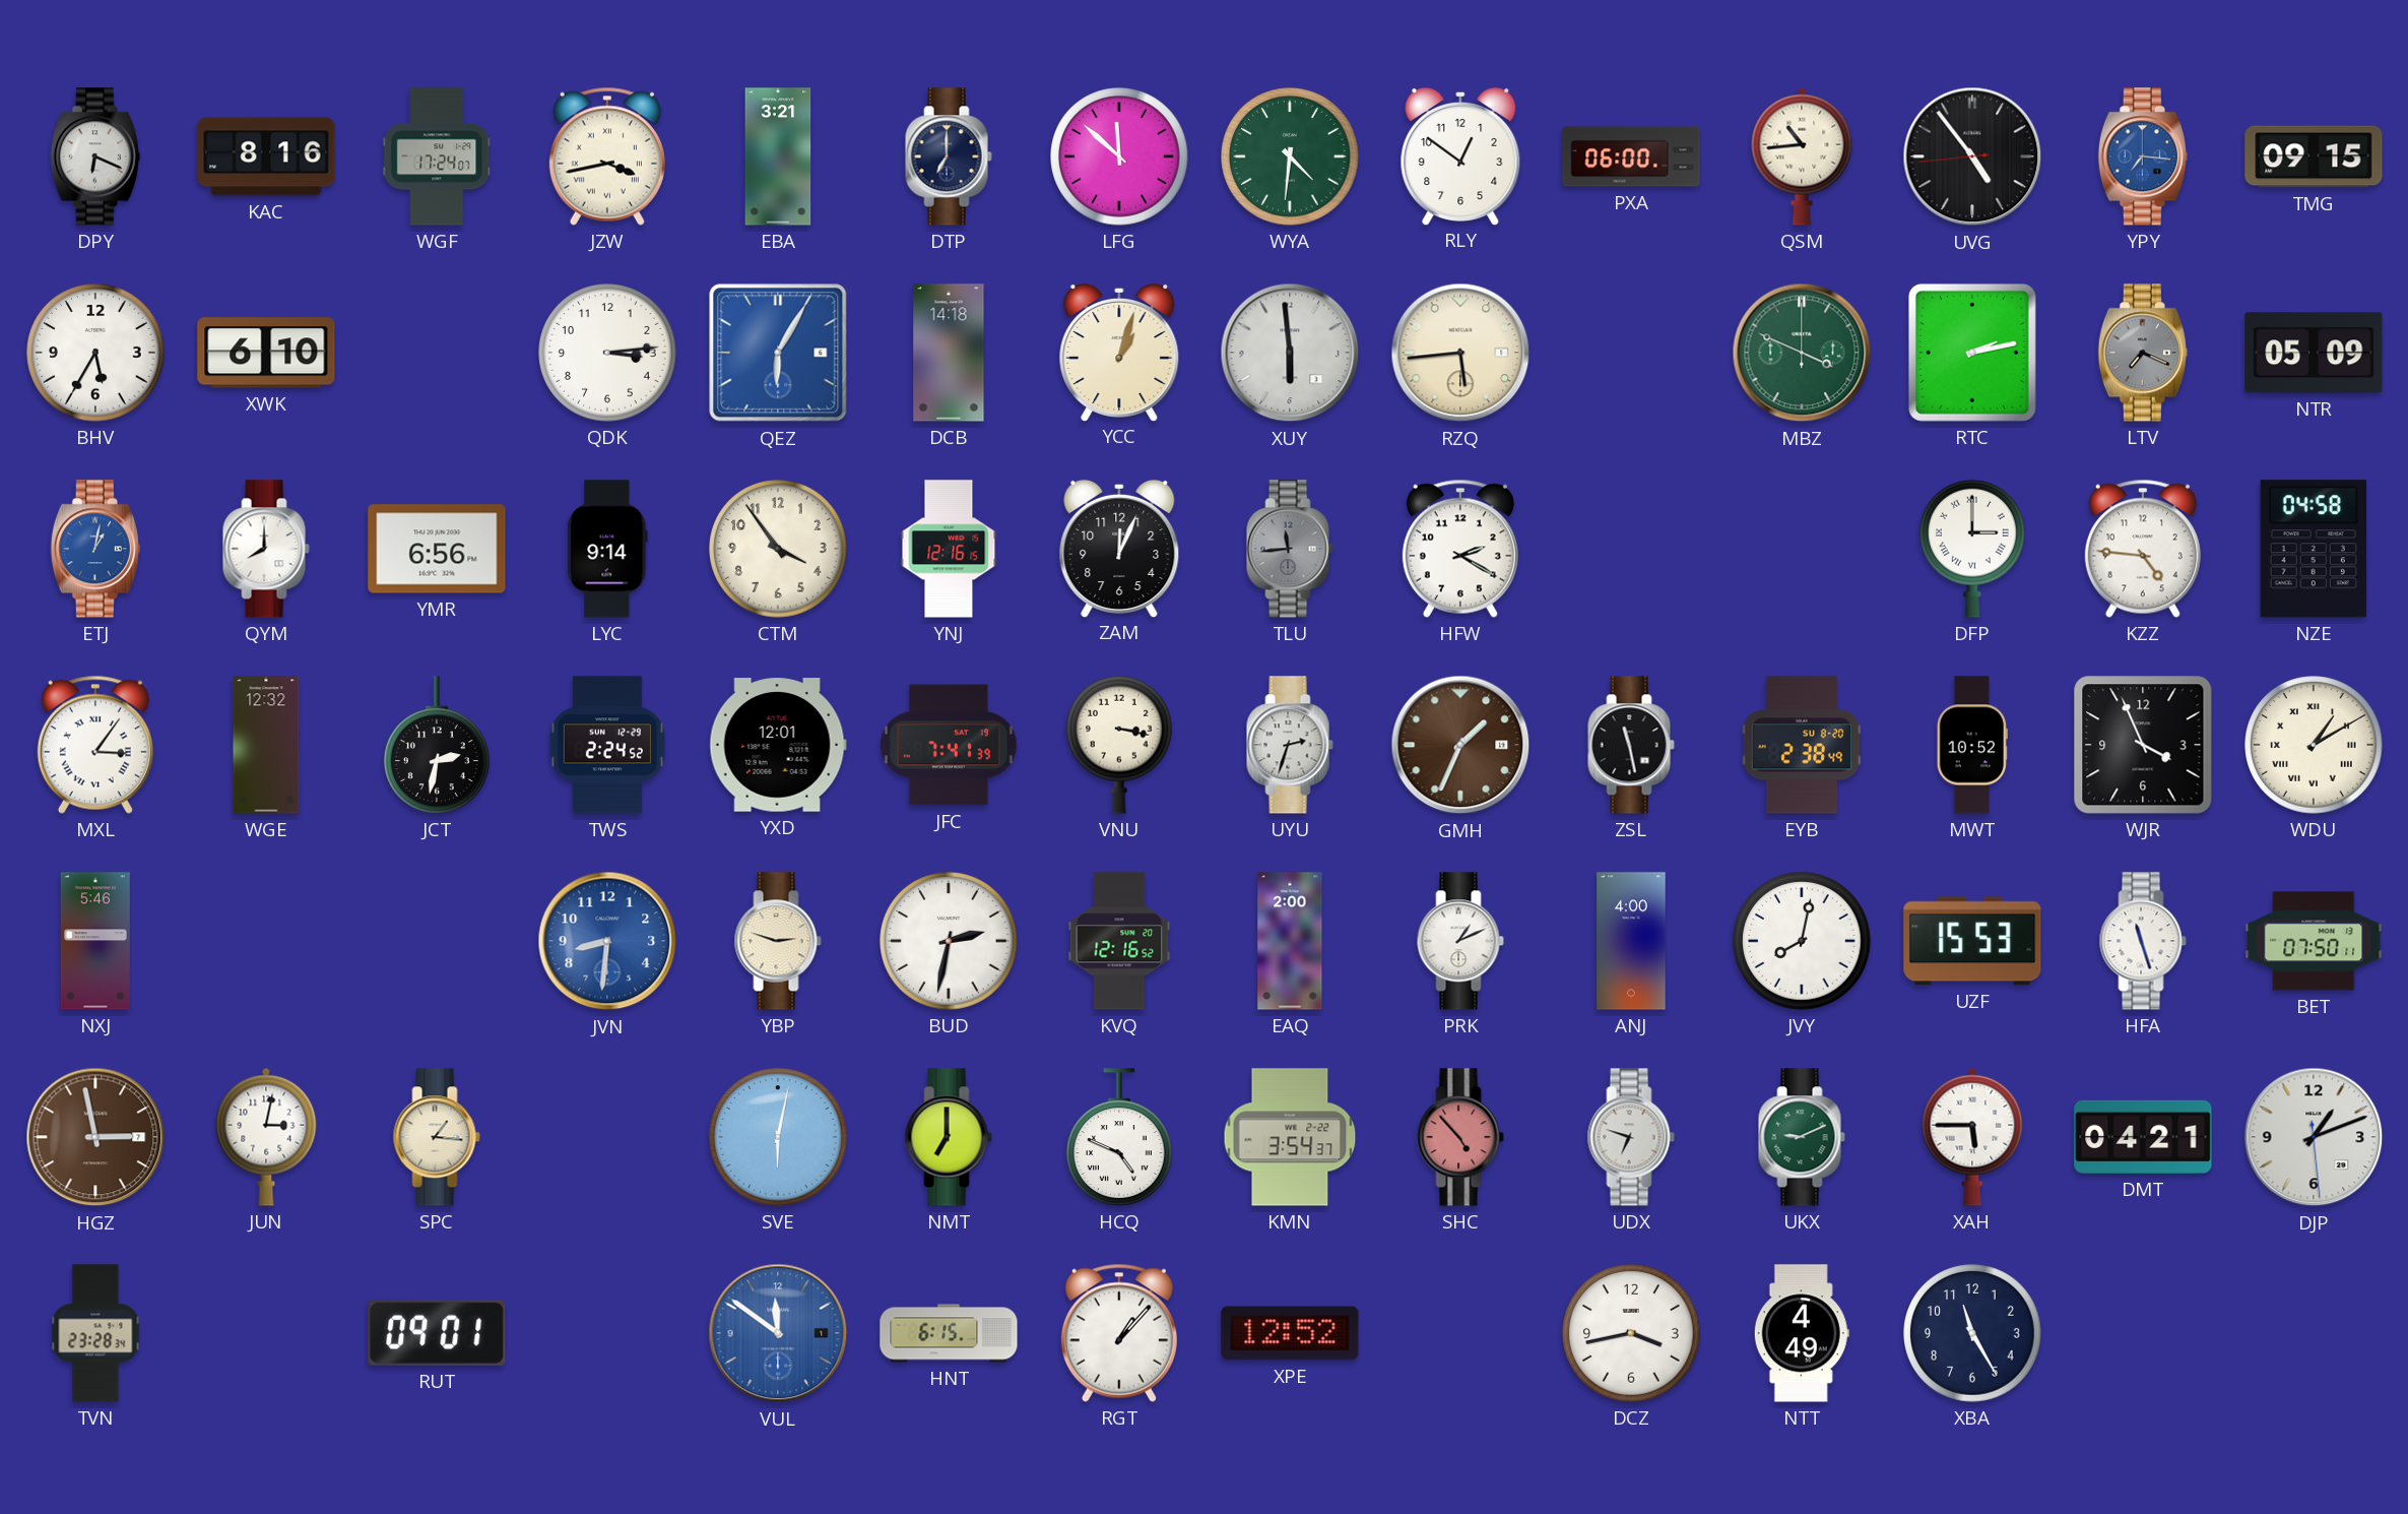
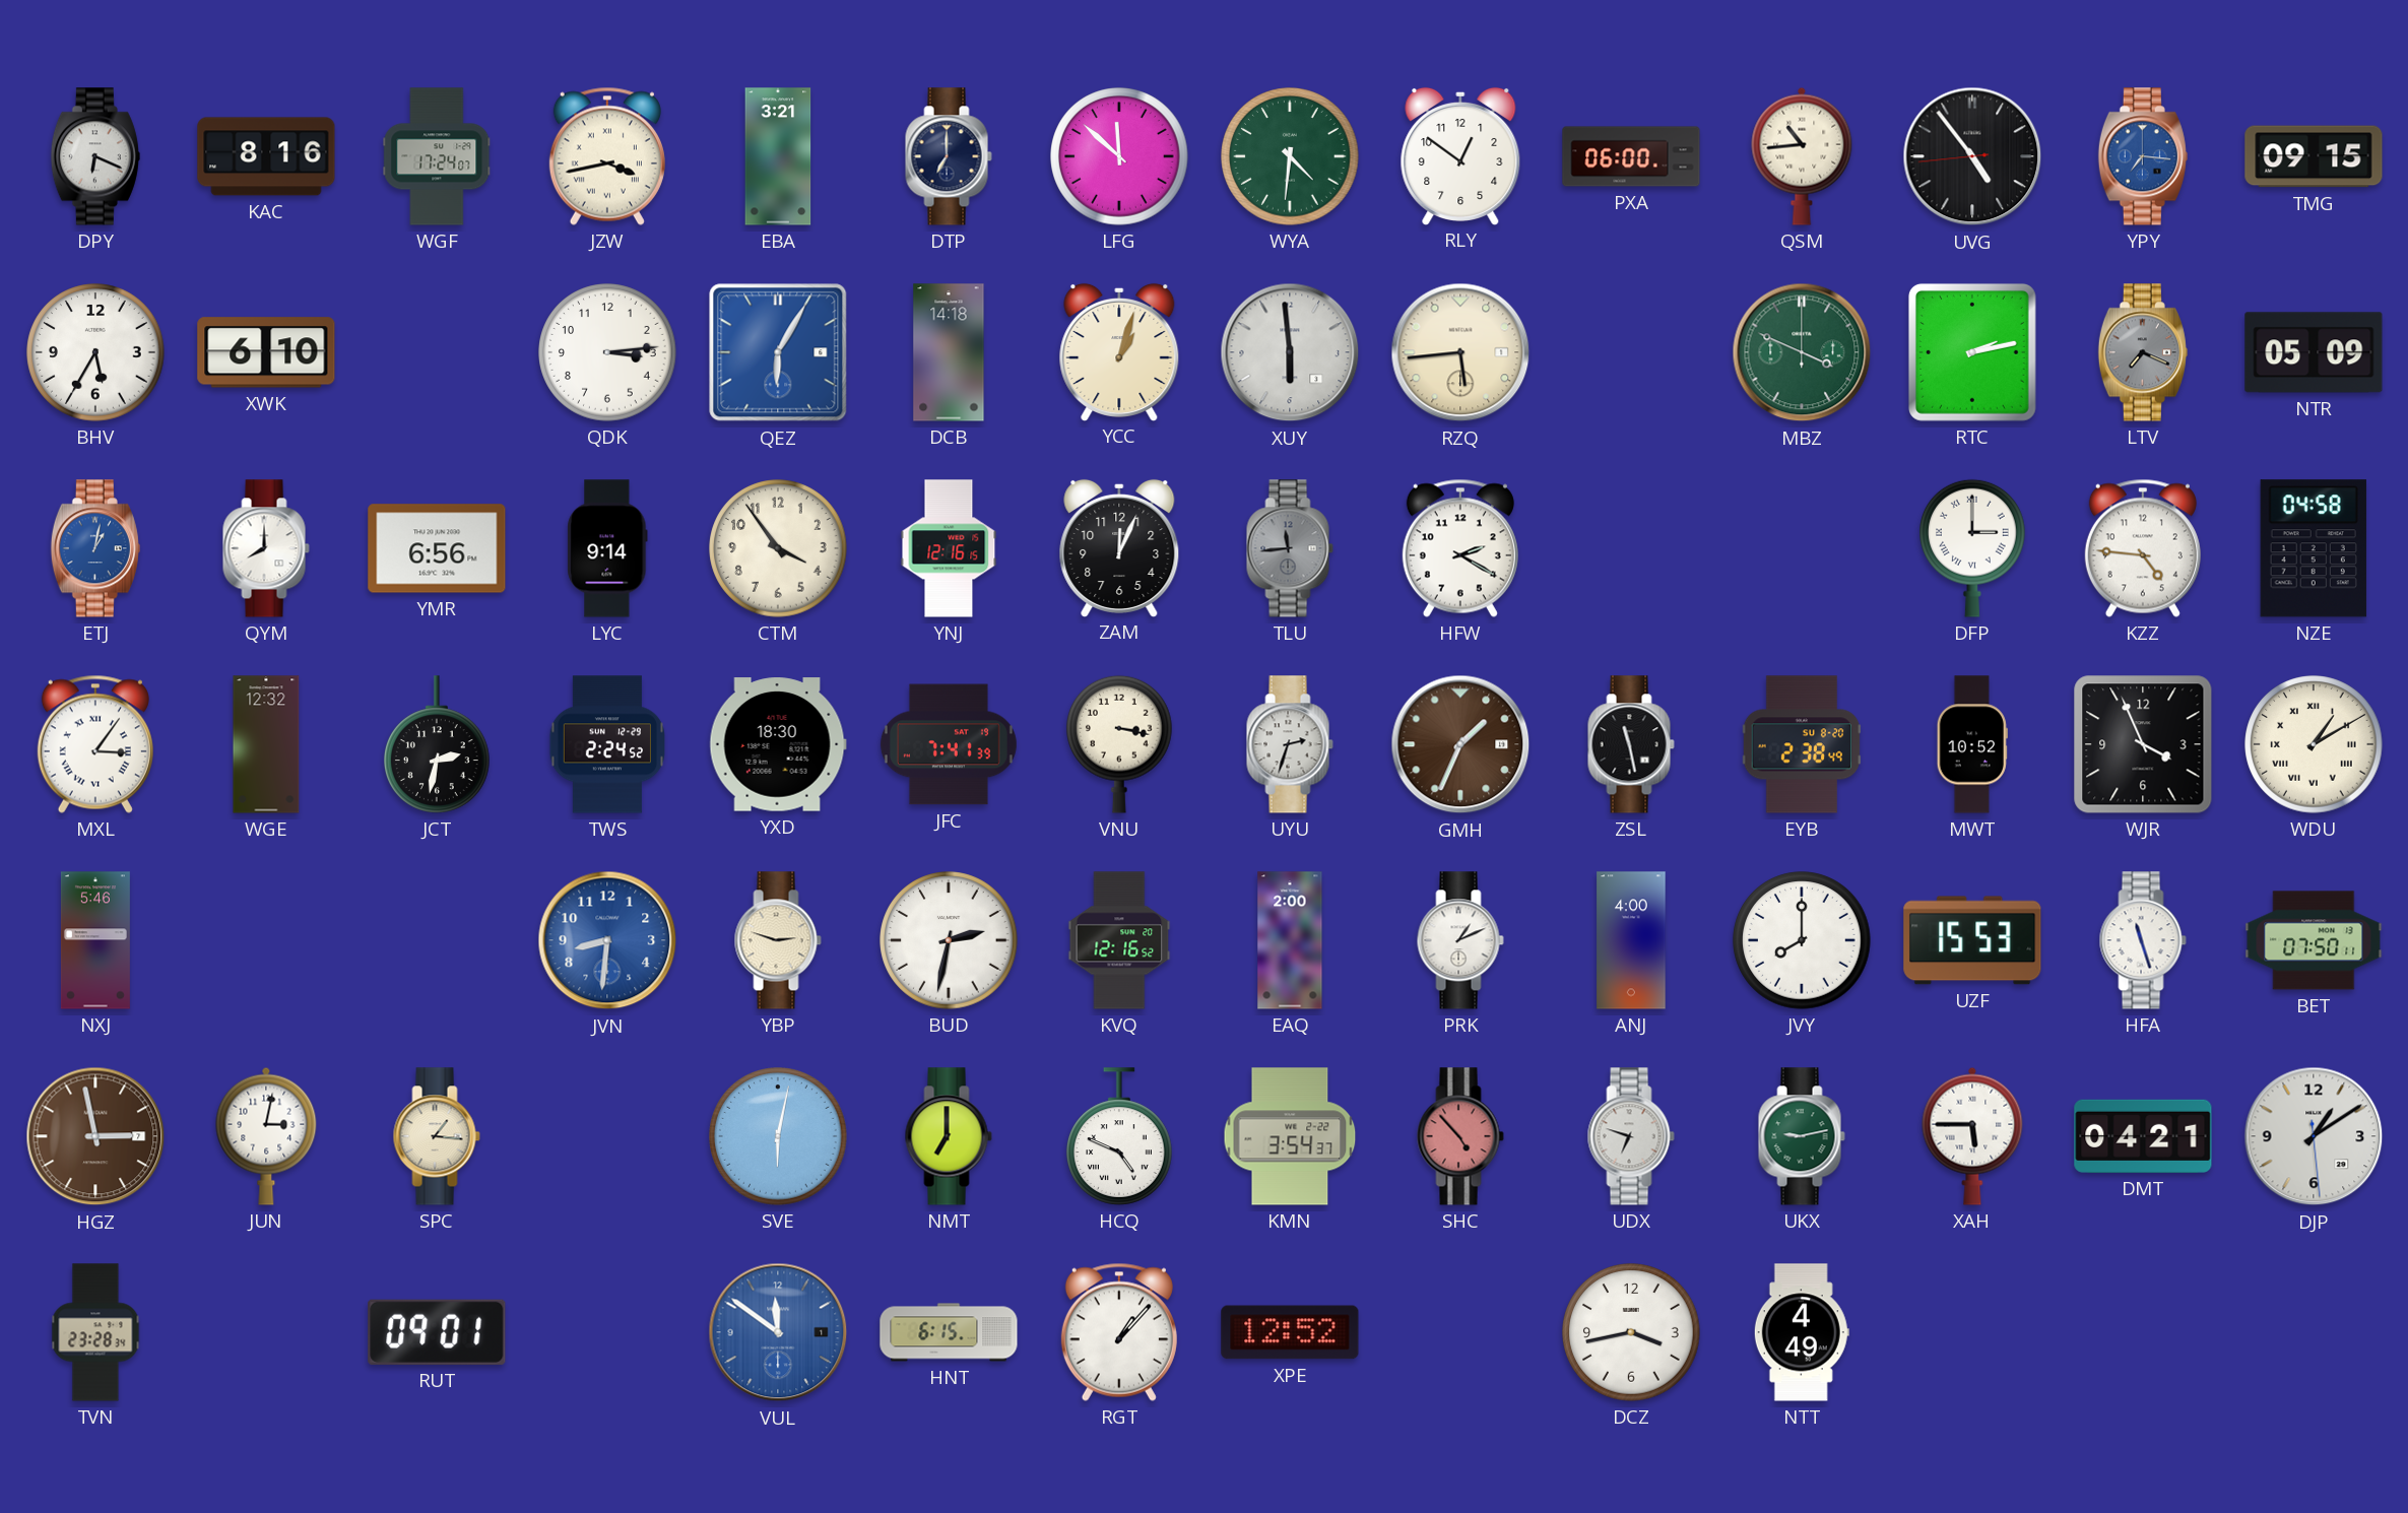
YXD: 12:01 -> 18:30 (778, 744)
JVY: 8:02 -> 8:00 (1802, 940)
UKX: 9:11 -> 9:13 (1802, 1136)
DJP: 1:11 -> 1:09 (2314, 1136)
XBA: 11:25 -> none (1972, 1333)
